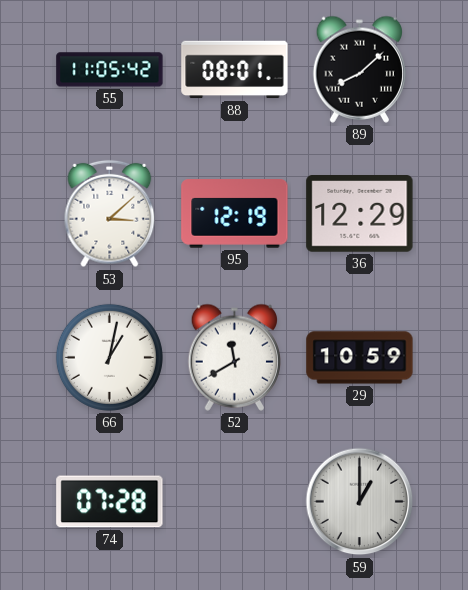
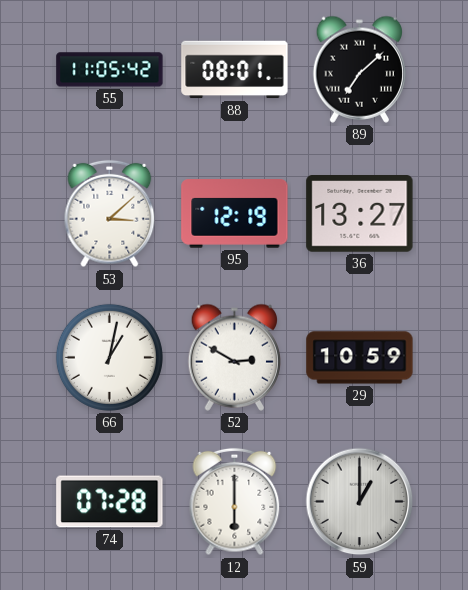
89: 8:08 -> 7:08 (359, 69)
36: 12:29 -> 13:27 (360, 214)
52: 11:40 -> 2:50 (234, 357)
12: none -> 6:00 (235, 502)
